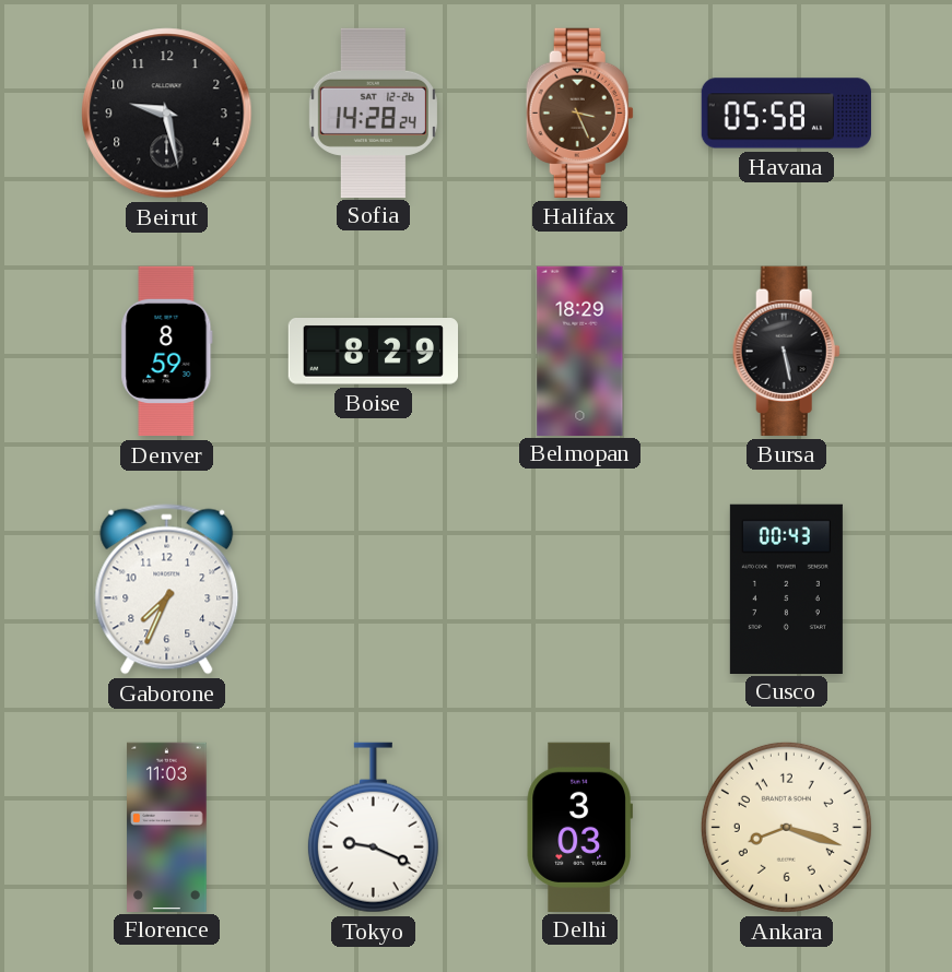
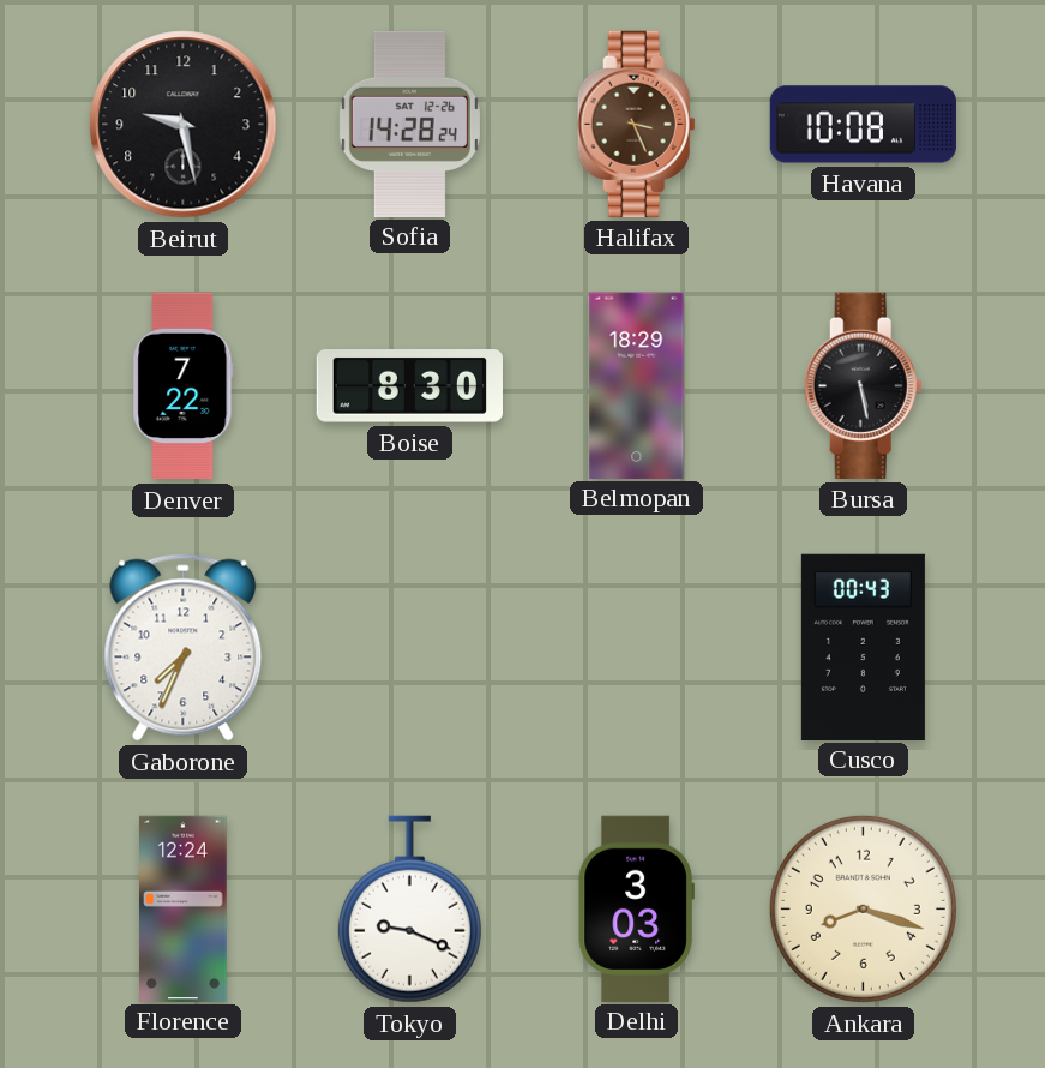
Havana: 05:58 -> 10:08 (863, 125)
Denver: 8:59 -> 7:22 (184, 386)
Boise: 8:29 -> 8:30 (409, 386)
Florence: 11:03 -> 12:24 (184, 908)
